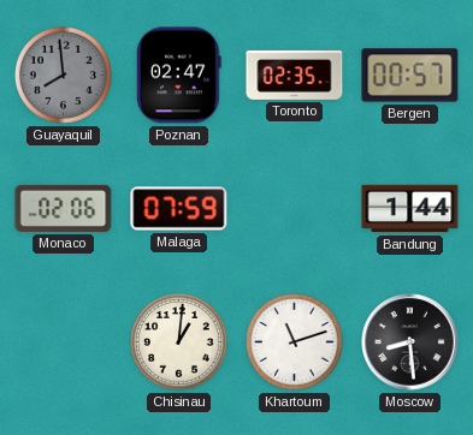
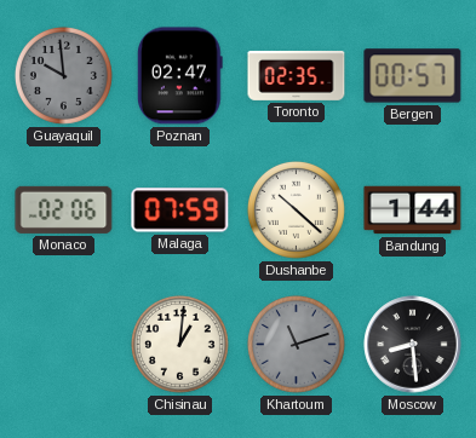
Guayaquil: 7:59 -> 9:59 (63, 75)
Dushanbe: none -> 10:22 (296, 209)
Khartoum dial: white -> grey (296, 344)
